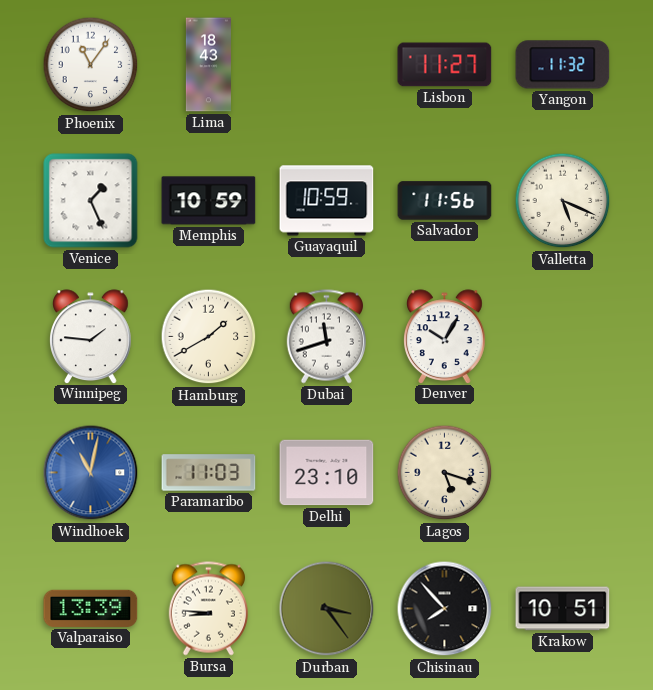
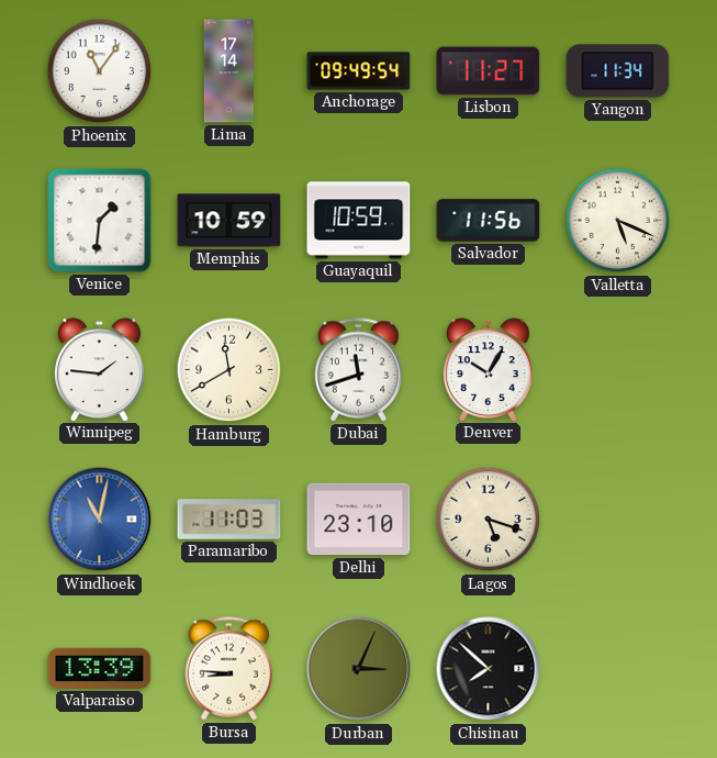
Lima: 18:43 -> 17:14 (228, 71)
Anchorage: none -> 09:49 (359, 71)
Yangon: 11:32 -> 11:34 (618, 71)
Venice: 1:26 -> 1:31 (100, 221)
Hamburg: 1:40 -> 11:40 (229, 370)
Durban: 3:24 -> 3:04 (359, 669)
Chisinau: 7:53 -> 7:52 (489, 669)
Krakow: 10:51 -> none (563, 609)
